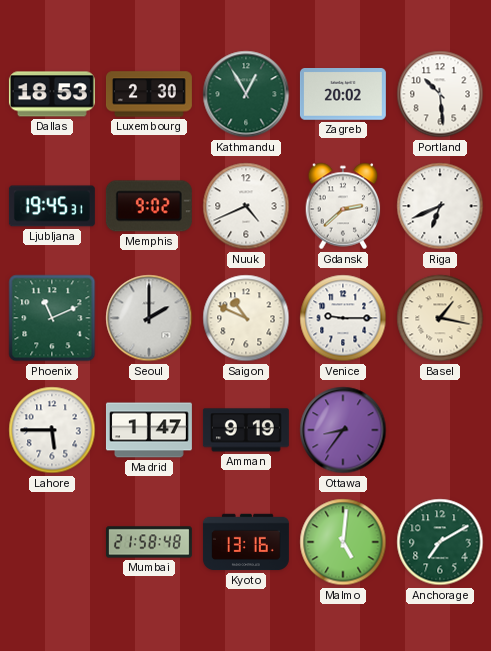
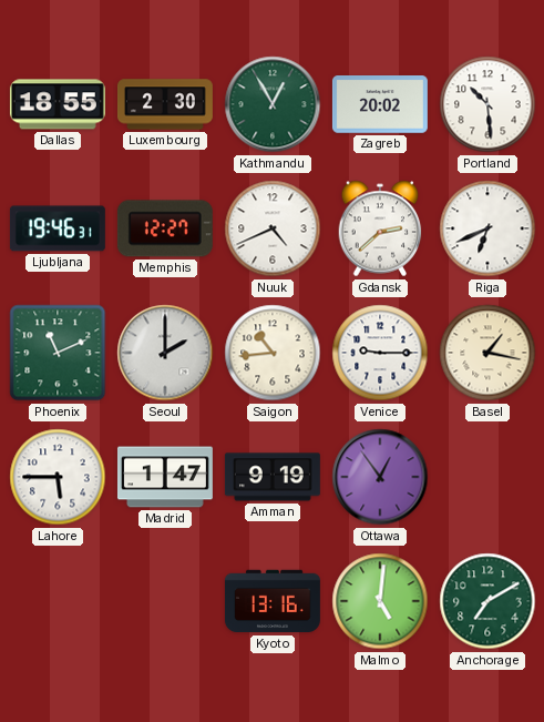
Dallas: 18:53 -> 18:55 (58, 104)
Ljubljana: 19:45 -> 19:46 (58, 228)
Memphis: 9:02 -> 12:27 (165, 228)
Saigon: 10:49 -> 10:44 (273, 353)
Ottawa: 8:36 -> 12:54 (380, 477)
Mumbai: 21:58 -> none (149, 542)
